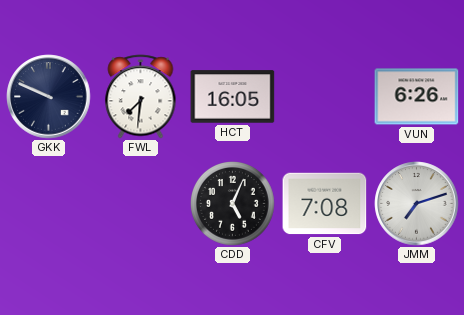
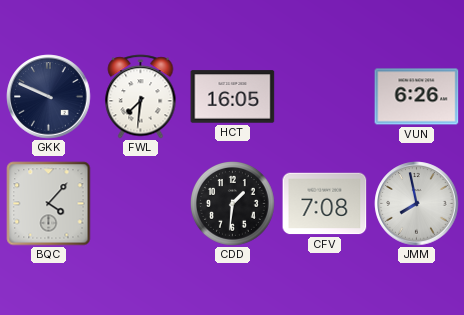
BQC: none -> 4:07 (49, 204)
CDD: 5:04 -> 1:31 (233, 204)
JMM: 7:12 -> 7:58 (417, 204)
